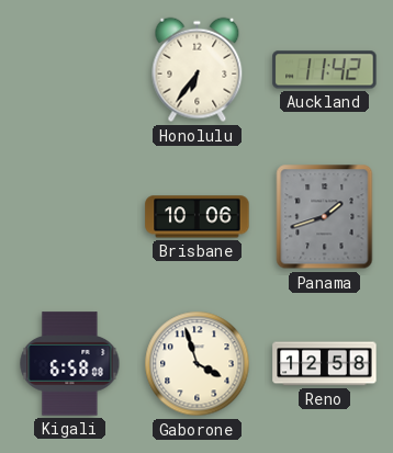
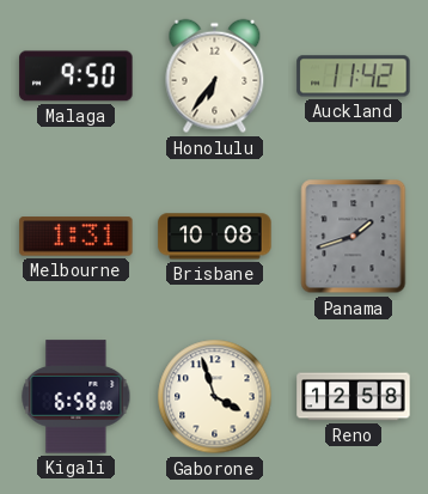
Malaga: none -> 9:50 (77, 77)
Melbourne: none -> 1:31 (77, 237)
Brisbane: 10:06 -> 10:08 (215, 237)
